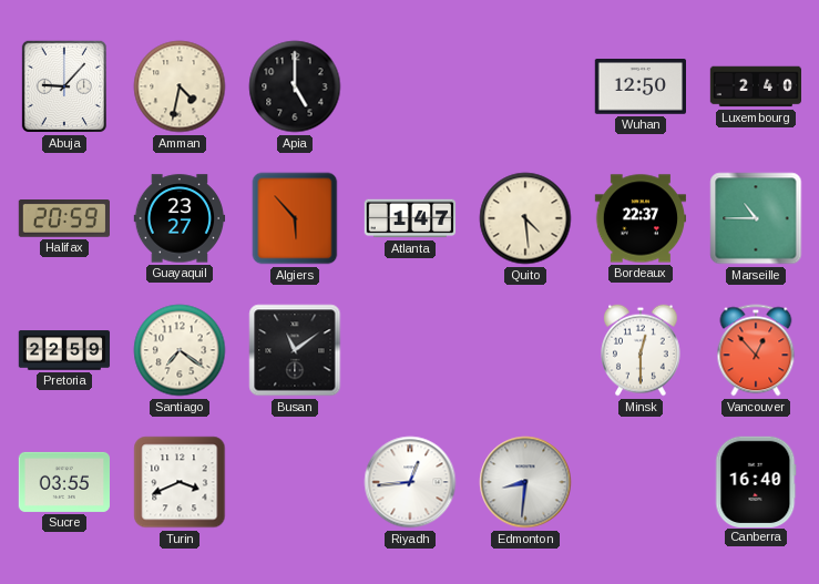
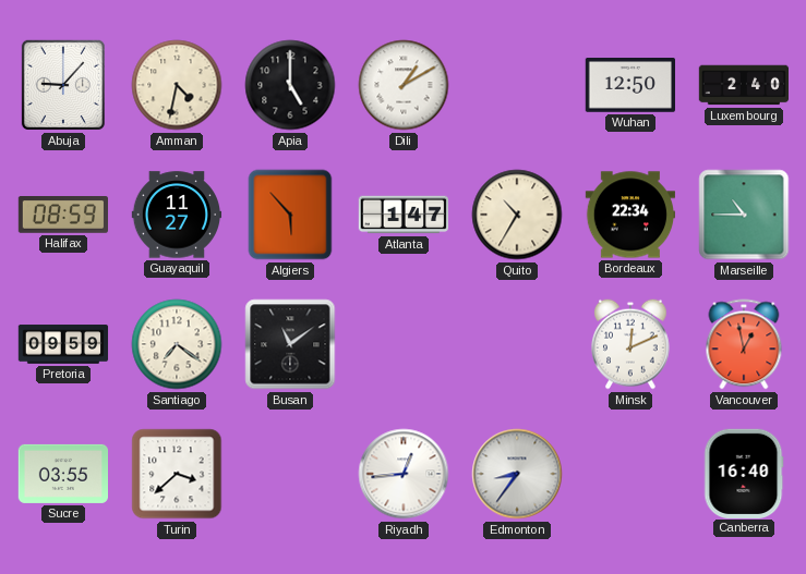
Dili: none -> 1:10 (404, 85)
Halifax: 20:59 -> 08:59 (62, 215)
Guayaquil: 23:27 -> 11:27 (177, 215)
Quito: 4:29 -> 10:35 (517, 215)
Bordeaux: 22:37 -> 22:34 (630, 215)
Pretoria: 22:59 -> 09:59 (63, 344)
Minsk: 12:30 -> 12:11 (631, 344)
Vancouver: 12:53 -> 12:58 (744, 344)
Turin: 3:41 -> 3:38 (177, 474)
Edmonton: 8:31 -> 8:36 (517, 474)
